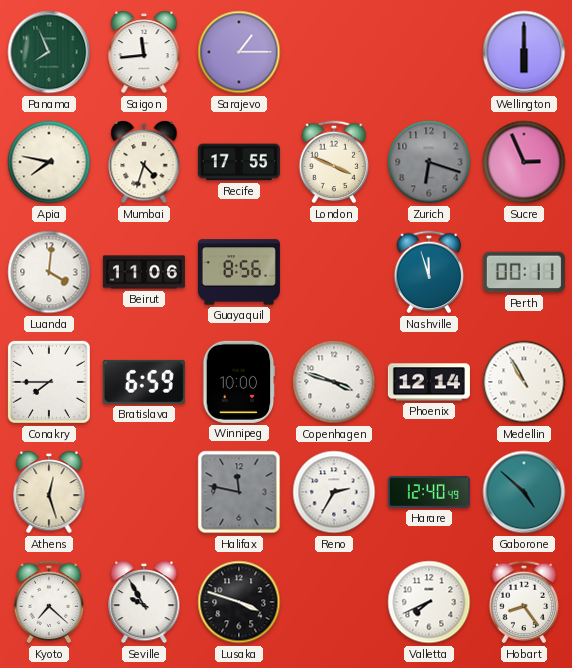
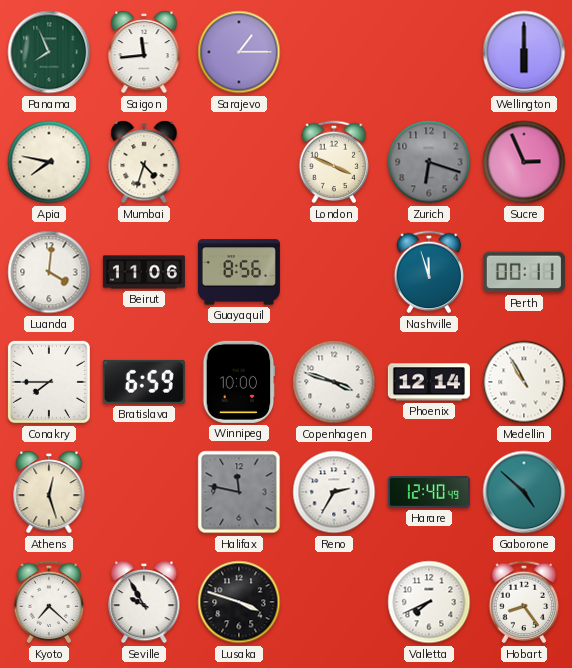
Recife: 17:55 -> none (239, 162)
